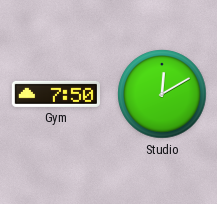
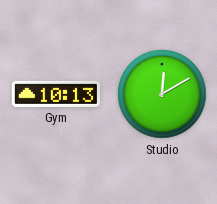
Gym: 7:50 -> 10:13 (55, 94)
